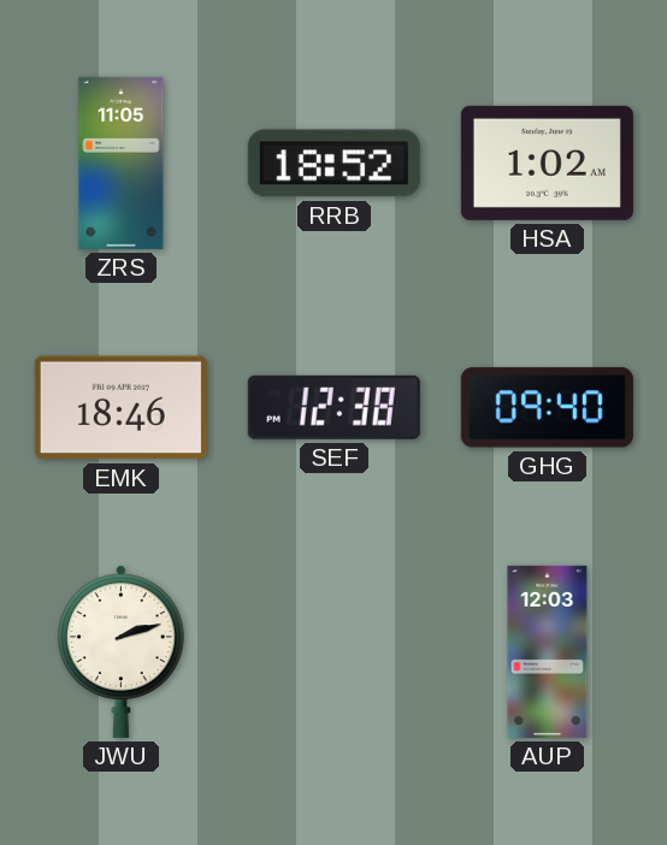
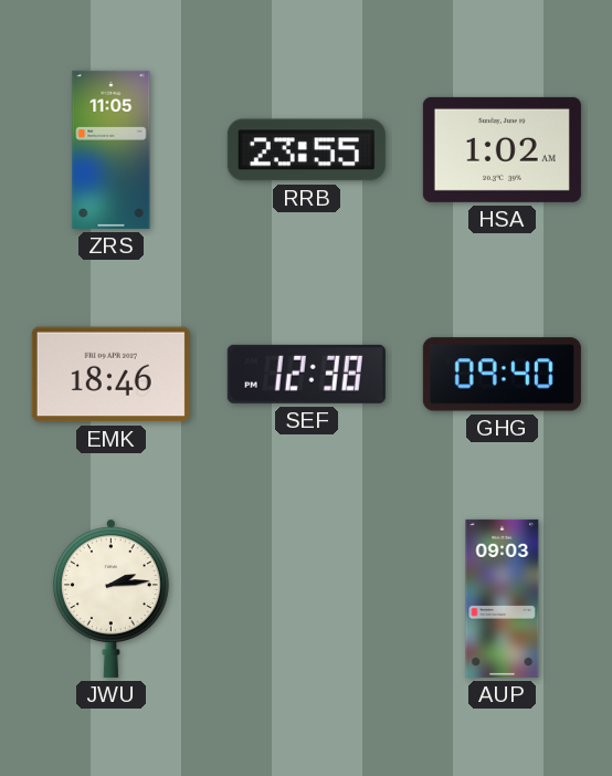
RRB: 18:52 -> 23:55 (306, 150)
JWU: 2:12 -> 2:14 (110, 598)
AUP: 12:03 -> 09:03 (503, 598)
